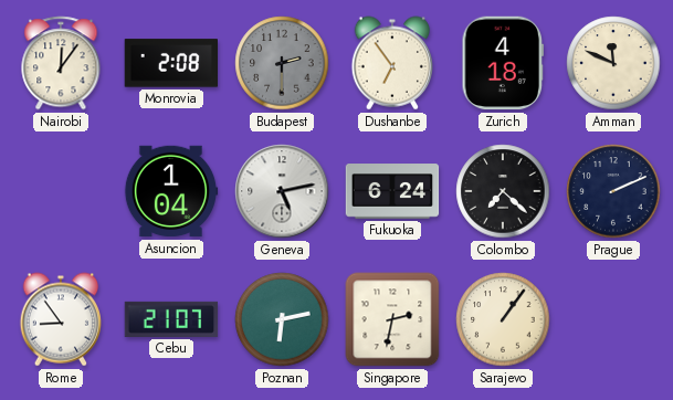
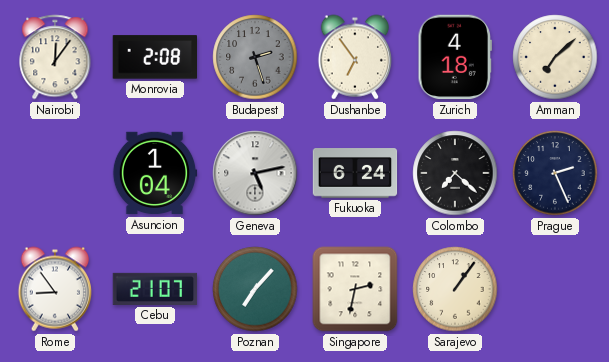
Budapest: 2:30 -> 2:27 (255, 57)
Amman: 11:49 -> 7:08 (555, 57)
Prague: 2:11 -> 2:26 (555, 173)
Poznan: 6:13 -> 7:07 (255, 289)
